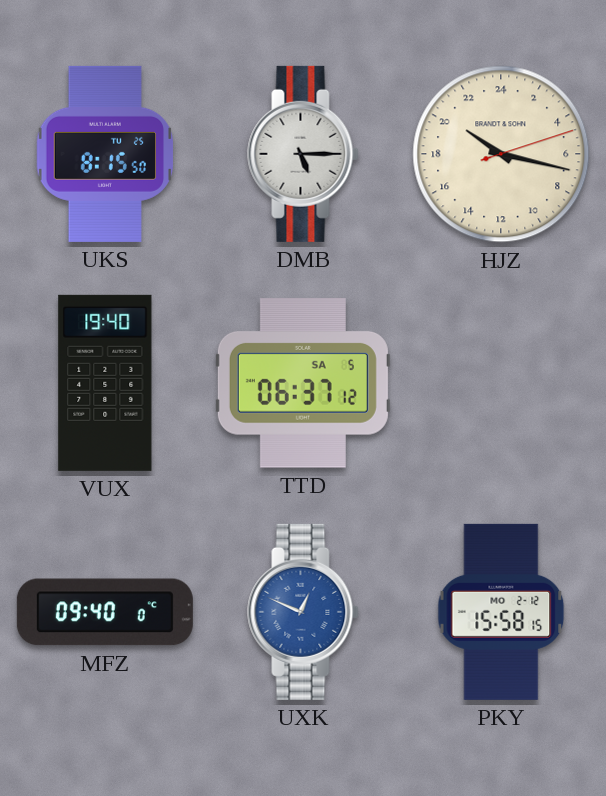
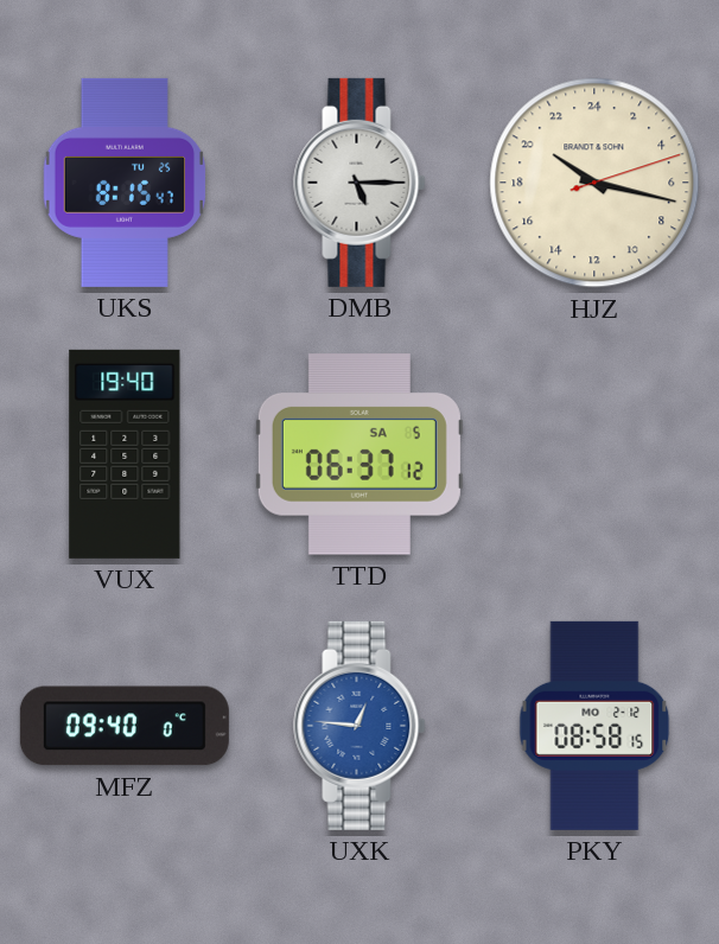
UKS: 8:15:50 -> 8:15:47 (125, 183)
UXK: 12:49 -> 12:46 (359, 726)
PKY: 15:58 -> 08:58 (594, 726)
